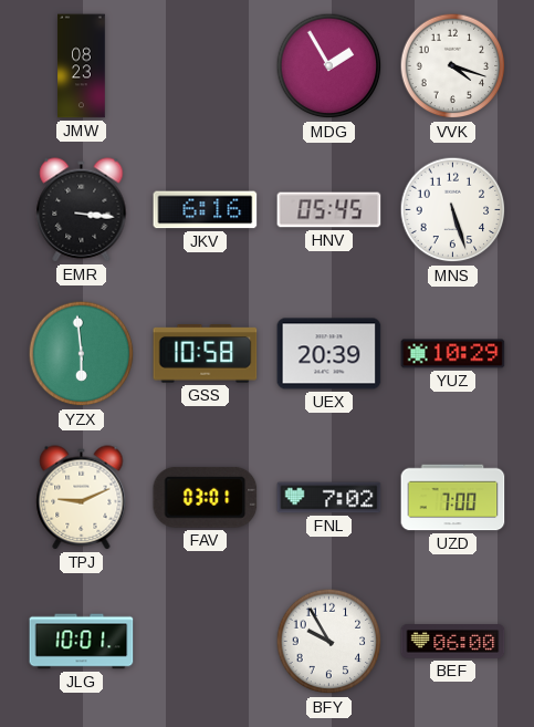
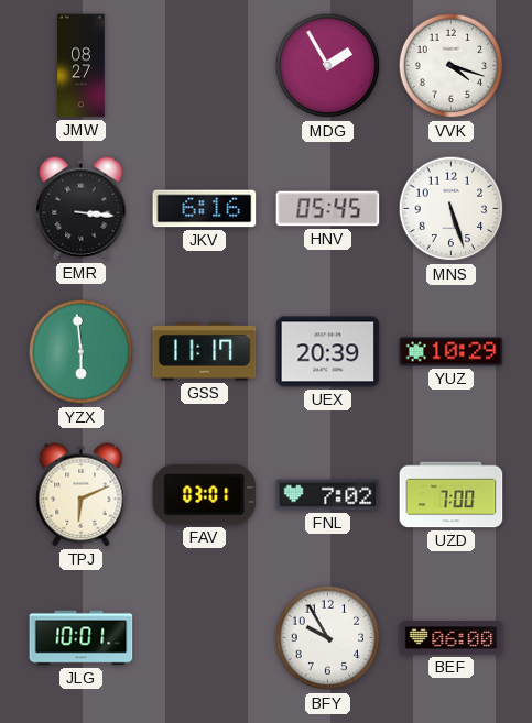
JMW: 08:23 -> 08:27 (82, 66)
GSS: 10:58 -> 11:17 (205, 352)
TPJ: 9:11 -> 6:11 (82, 495)
